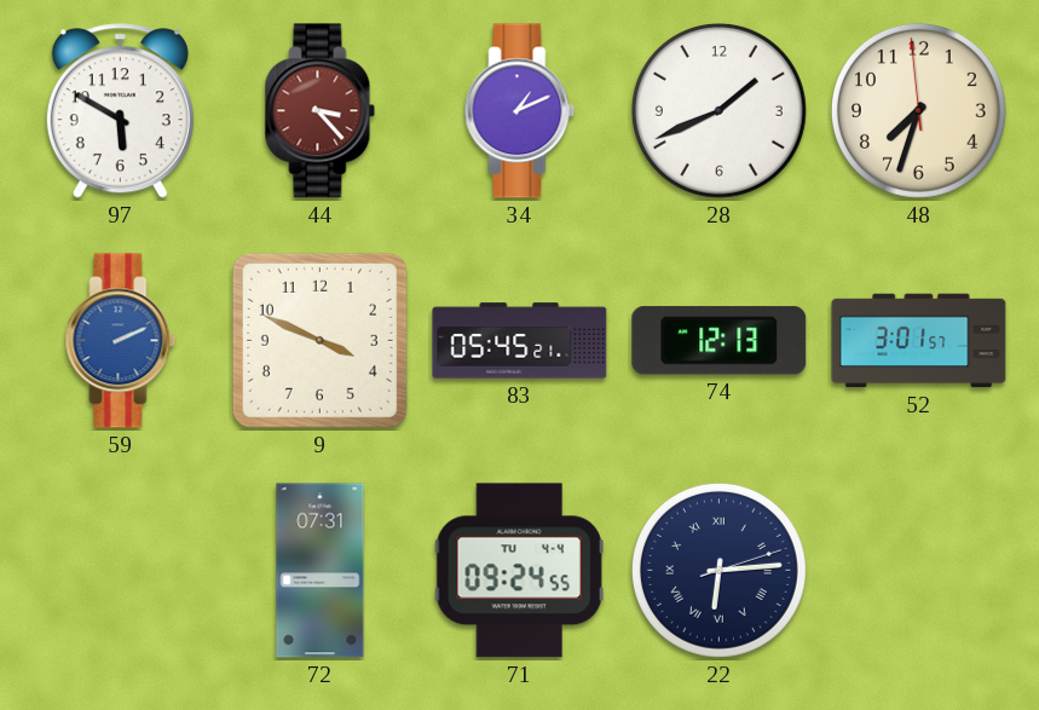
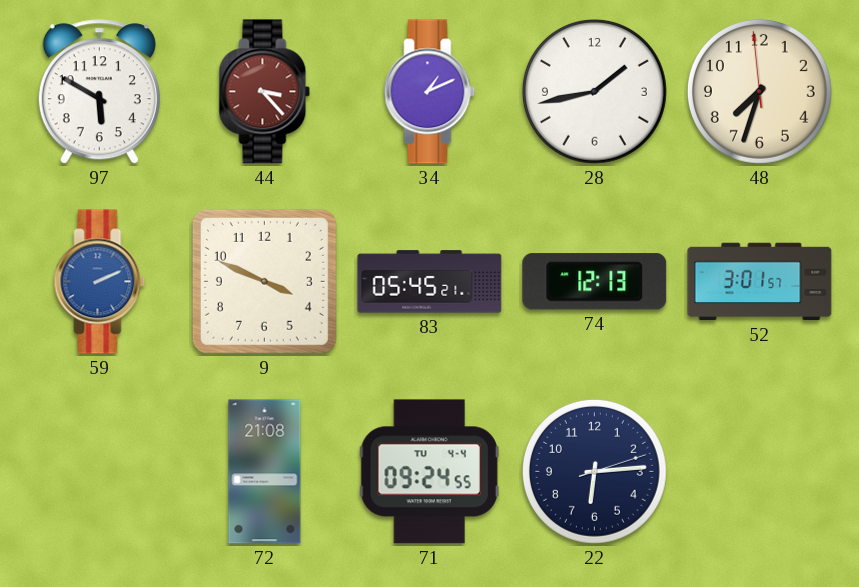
28: 1:41 -> 1:43 (594, 91)
72: 07:31 -> 21:08 (265, 472)
22 numerals: Roman -> Arabic (594, 471)
